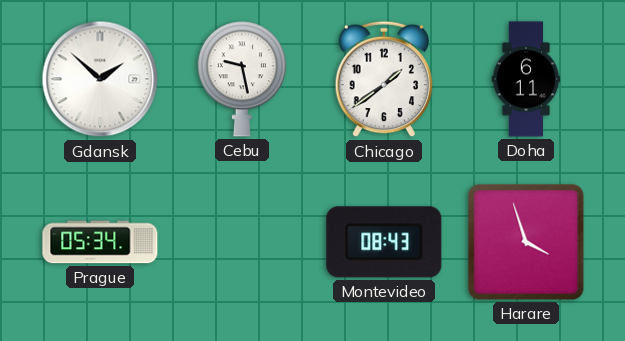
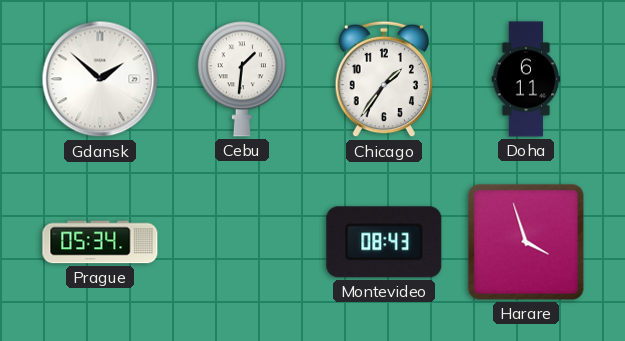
Cebu: 9:28 -> 1:31 (242, 79)
Chicago: 1:39 -> 1:36 (384, 79)
